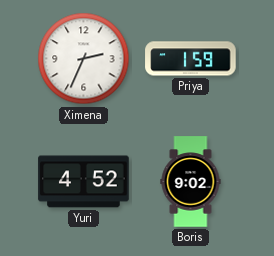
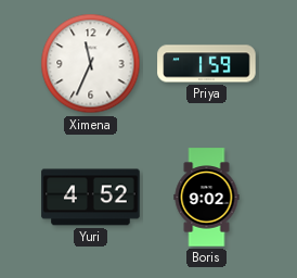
Ximena: 2:34 -> 11:34 (91, 64)
